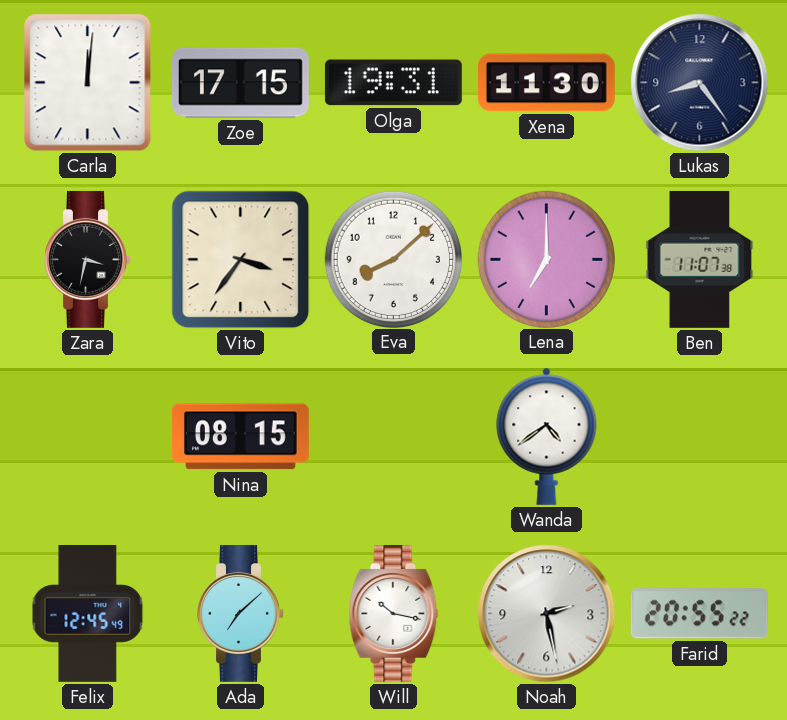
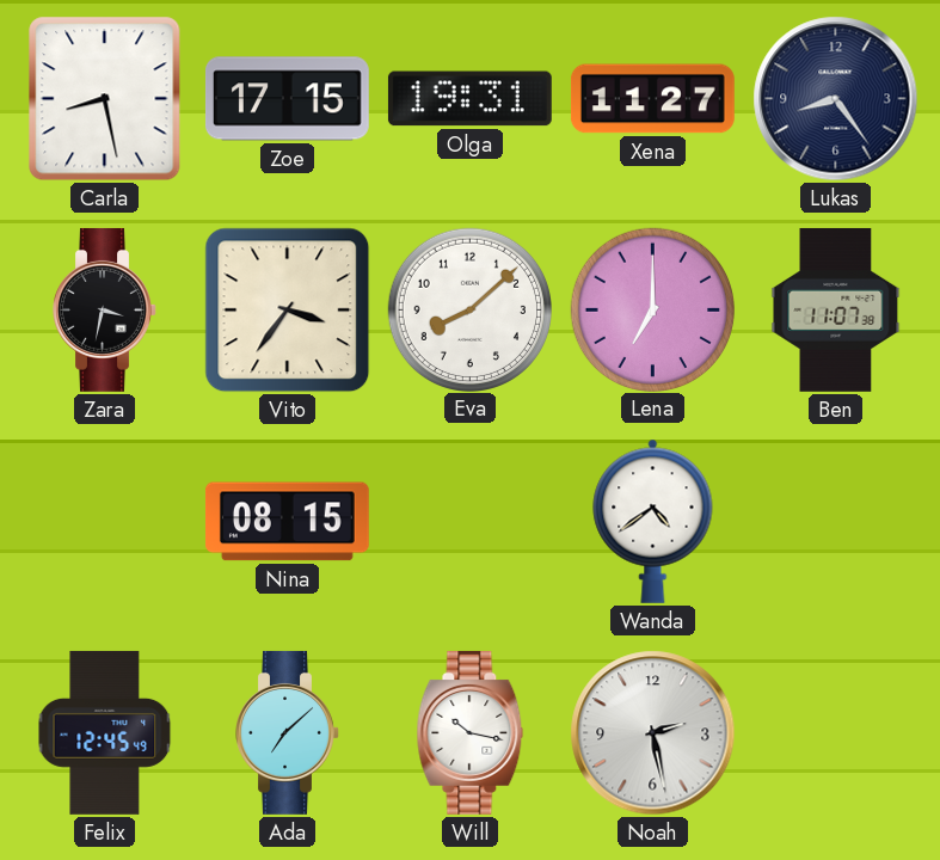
Carla: 12:01 -> 8:28 (105, 99)
Xena: 11:30 -> 11:27 (652, 99)
Farid: 20:55 -> none (699, 614)
